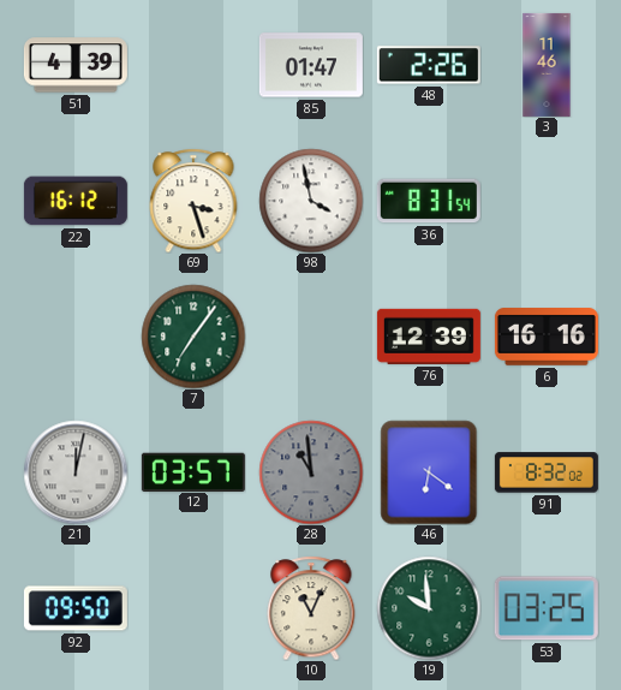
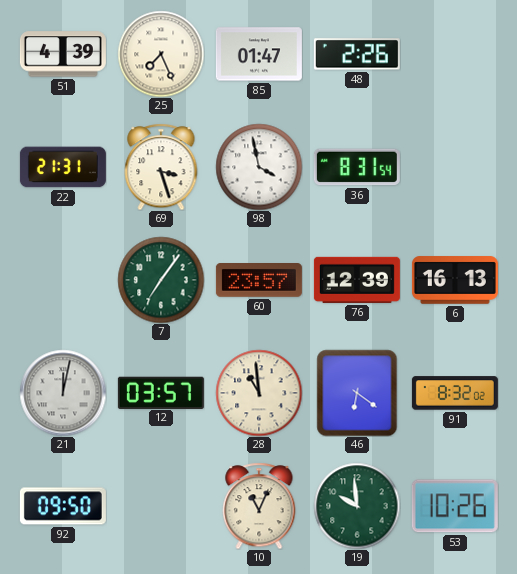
25: none -> 7:26 (161, 54)
3: 11:46 -> none (547, 65)
22: 16:12 -> 21:31 (63, 167)
60: none -> 23:57 (259, 280)
6: 16:16 -> 16:13 (455, 280)
28 dial: grey -> cream (259, 393)
53: 03:25 -> 10:26 (455, 506)
